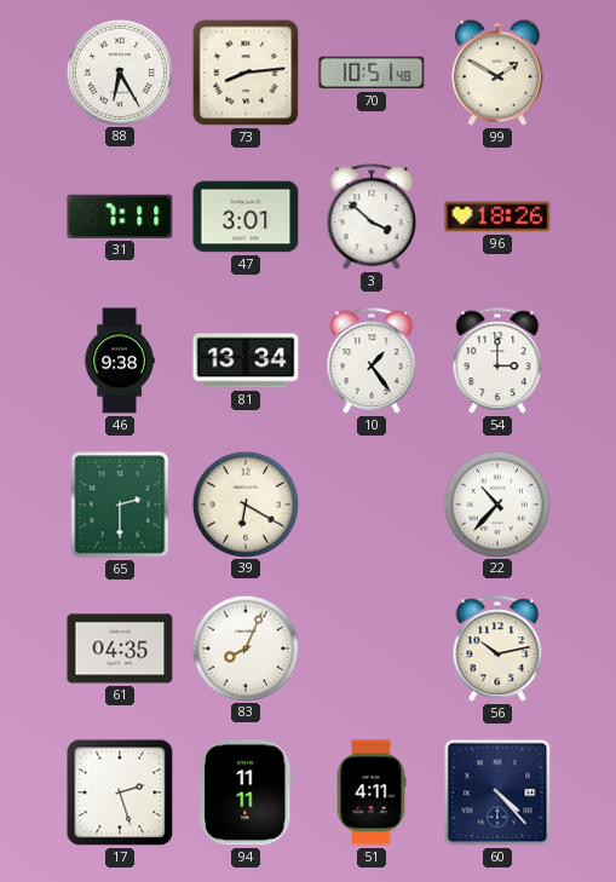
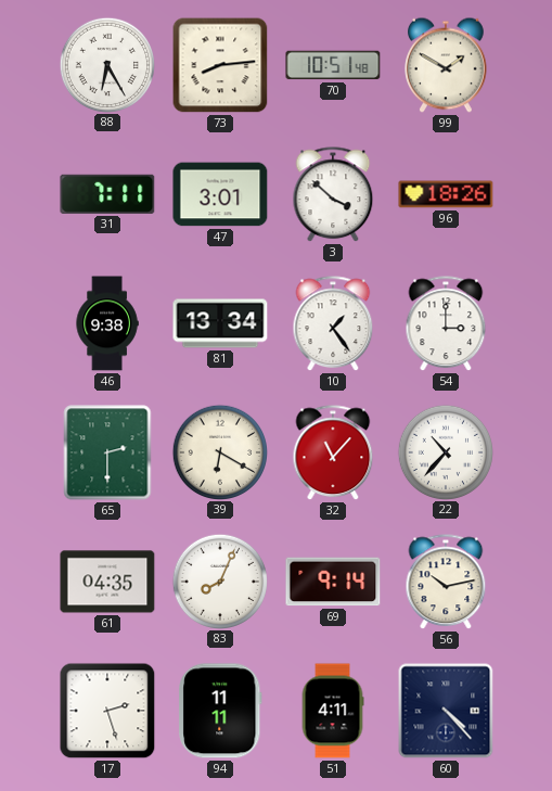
32: none -> 11:07 (333, 454)
69: none -> 9:14 (333, 582)
